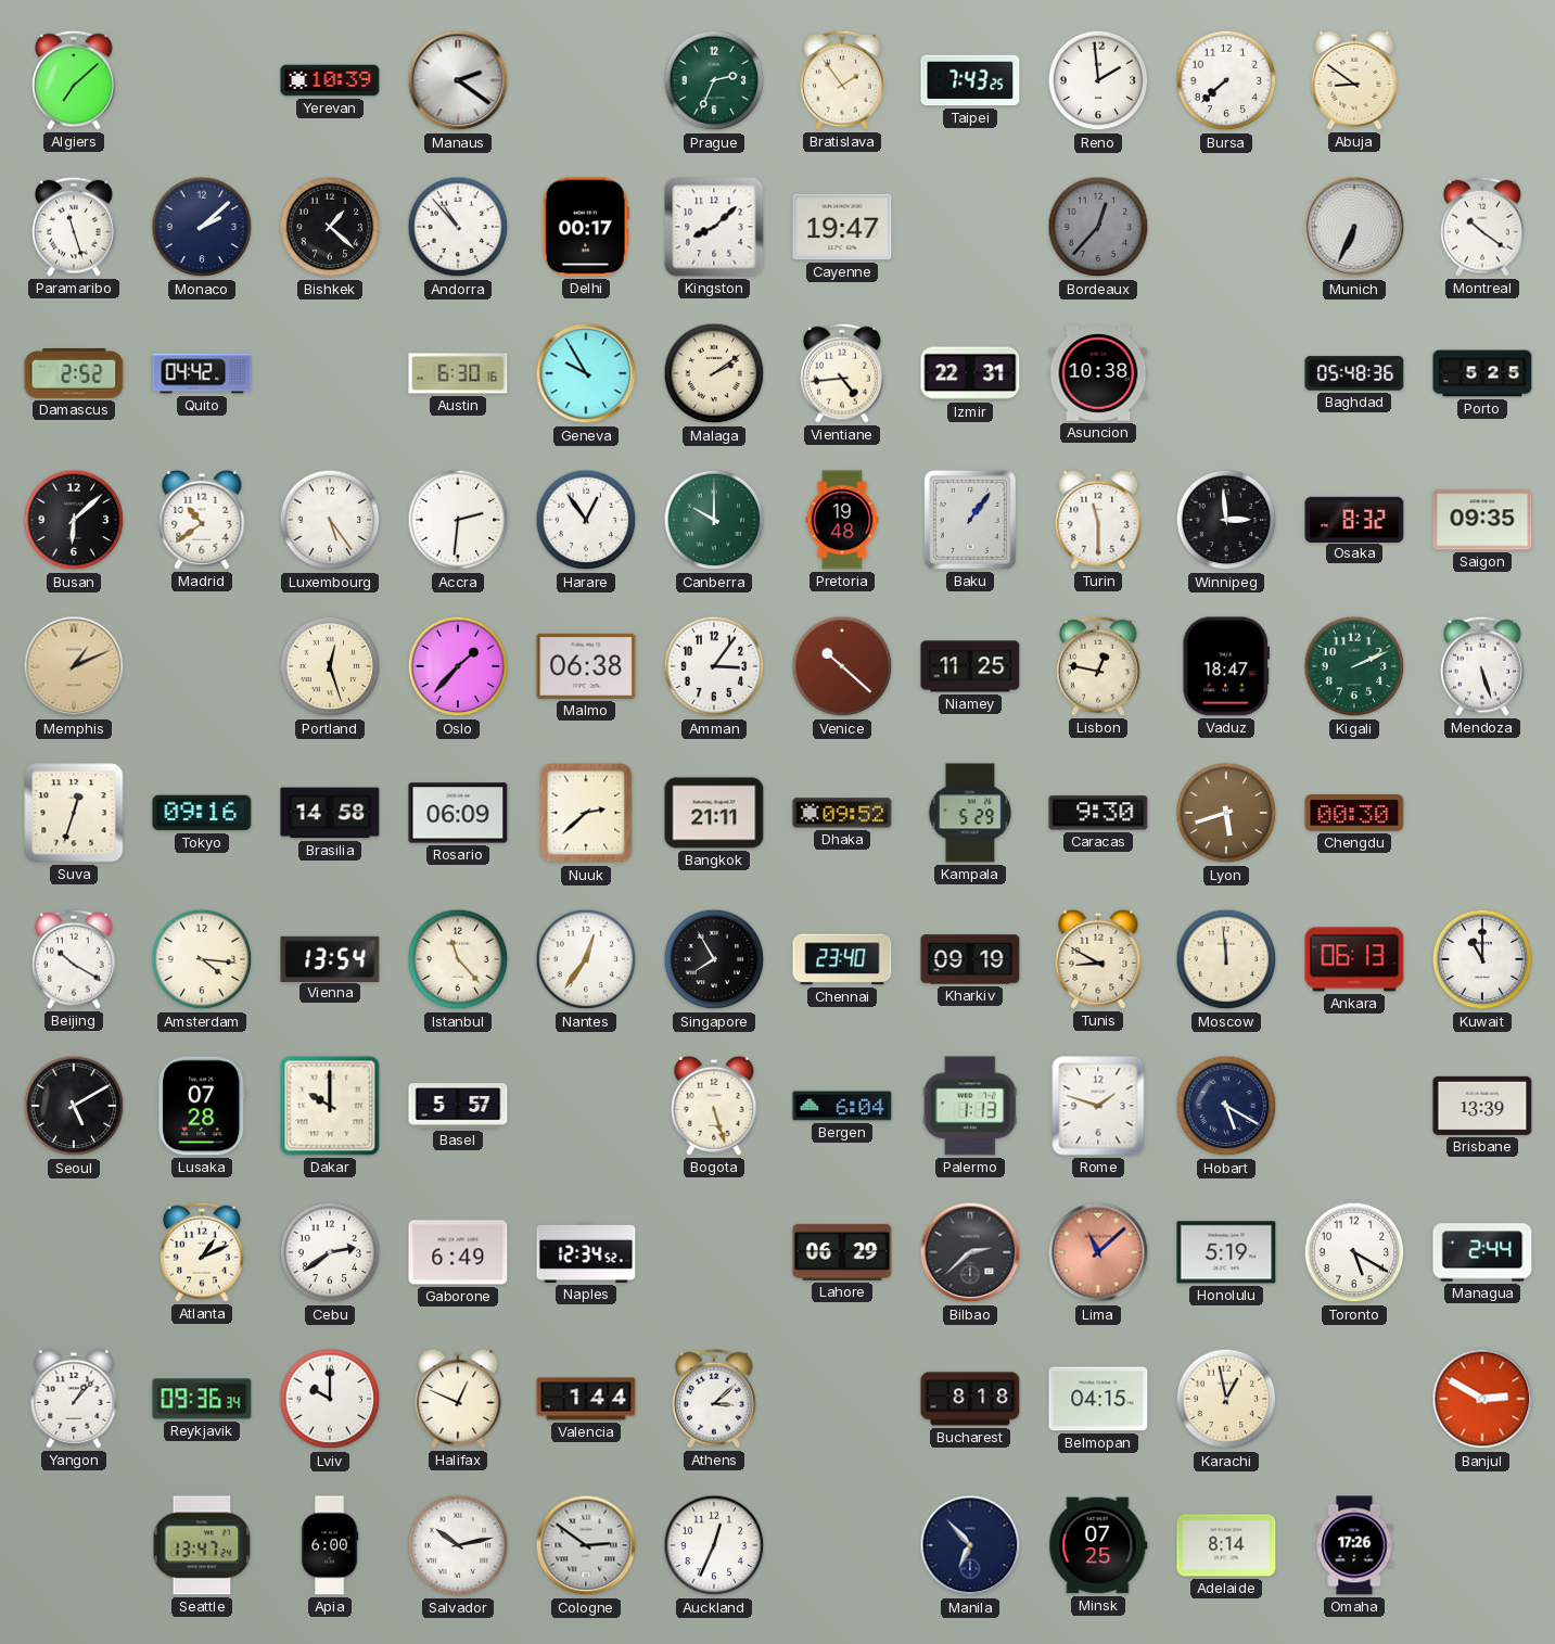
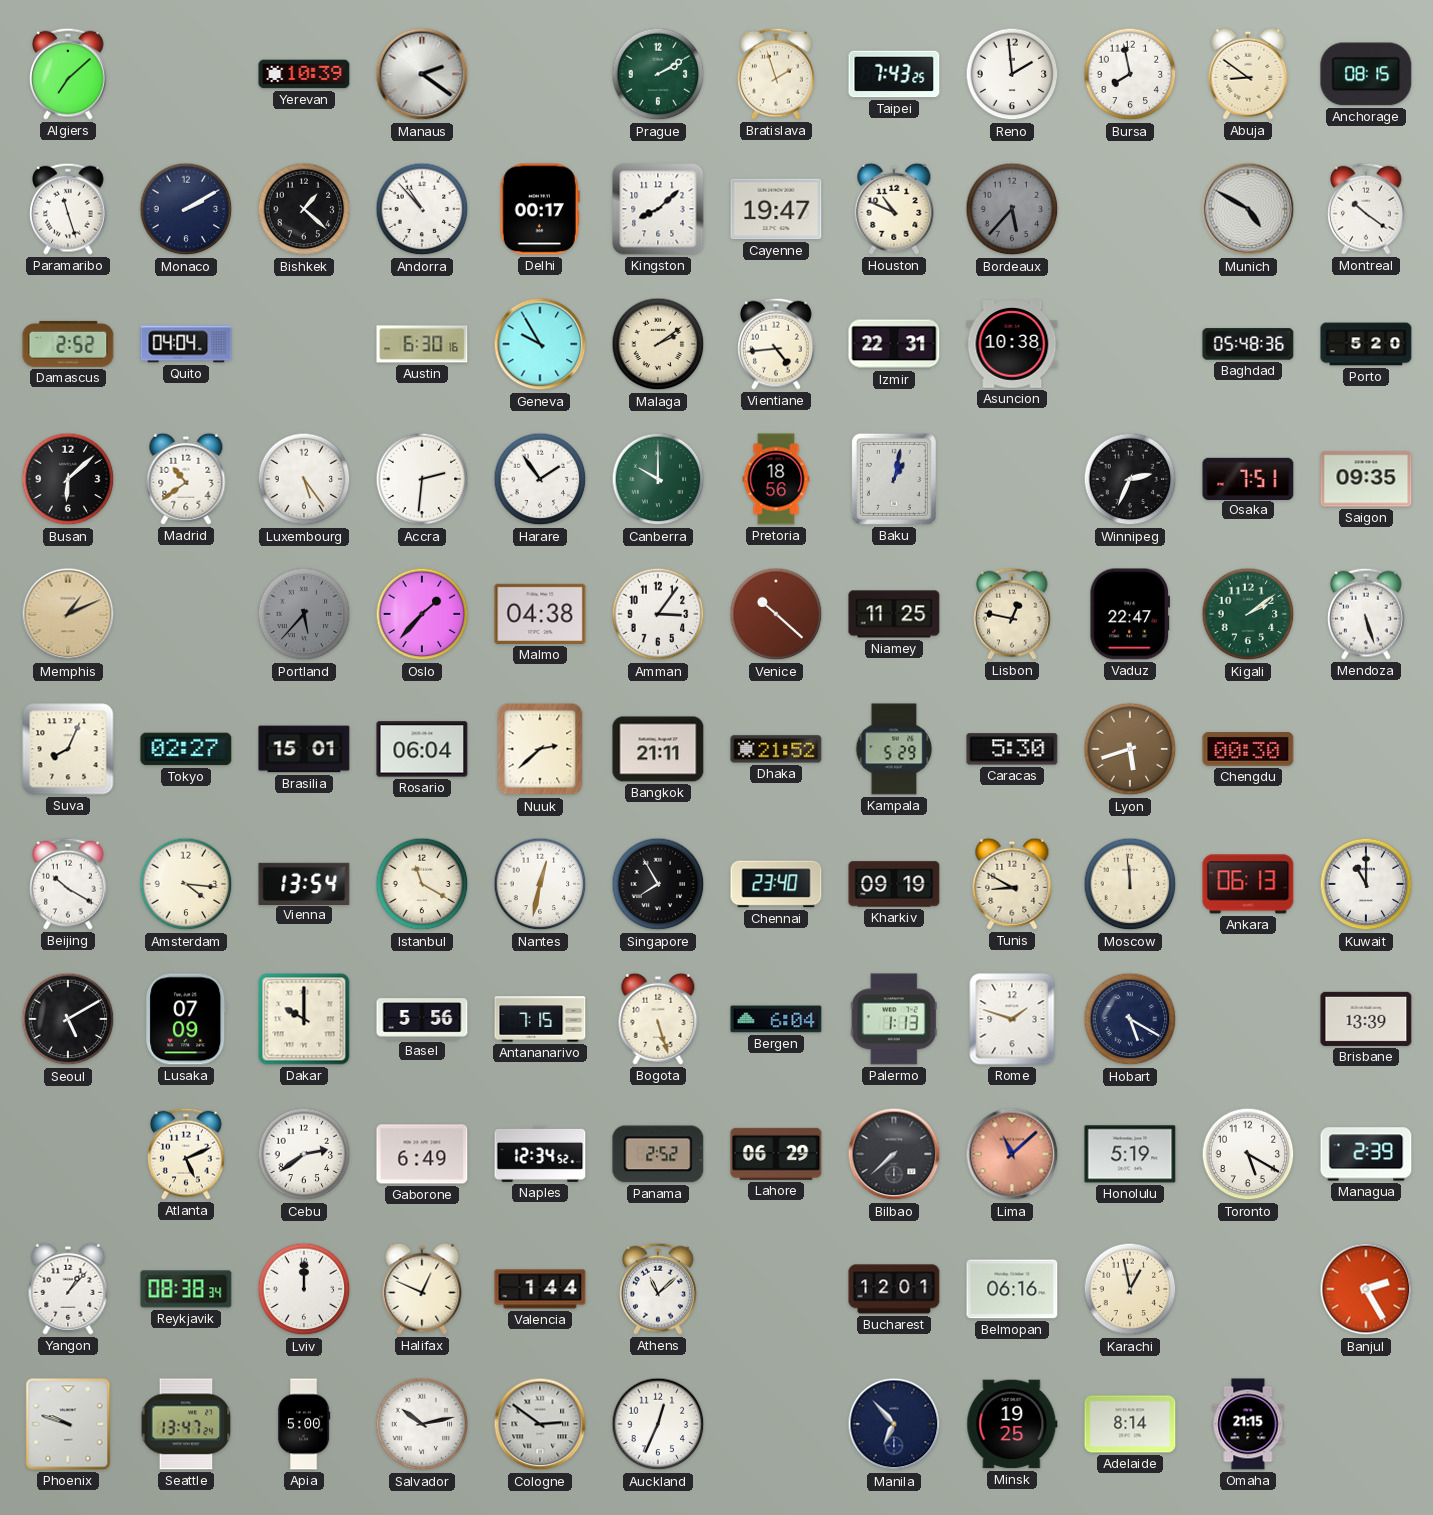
Prague: 2:34 -> 2:10 (658, 74)
Bratislava: 1:54 -> 1:57 (777, 74)
Bursa: 7:38 -> 7:58 (1130, 74)
Anchorage: none -> 08:15 (1366, 74)
Monaco: 2:08 -> 2:10 (186, 209)
Houston: none -> 10:49 (894, 209)
Bordeaux: 12:37 -> 5:37 (1012, 209)
Munich: 6:34 -> 4:50 (1248, 209)
Quito: 04:42 -> 04:04 (186, 344)
Porto: 5:25 -> 5:20 (1366, 344)
Harare: 12:54 -> 1:54 (540, 479)
Pretoria: 19:48 -> 18:56 (776, 479)
Baku: 1:06 -> 1:02 (894, 479)
Turin: 11:30 -> none (1098, 520)
Winnipeg: 2:59 -> 2:34 (1130, 479)
Osaka: 8:32 -> 7:51 (1248, 478)
Portland: 12:27 -> 5:37 (304, 614)
Portland dial: cream -> grey (304, 614)
Malmo: 06:38 -> 04:38 (540, 614)
Vaduz: 18:47 -> 22:47 (1129, 614)
Kigali: 2:11 -> 2:09 (1248, 614)
Suva: 12:33 -> 8:04 (68, 749)
Tokyo: 09:16 -> 02:27 (186, 749)
Brasilia: 14:58 -> 15:01 (304, 749)
Rosario: 06:09 -> 06:04 (422, 749)
Dhaka: 09:52 -> 21:52 (776, 749)
Caracas: 9:30 -> 5:30 (1012, 749)
Istanbul: 11:23 -> 11:20 (422, 884)
Nantes: 12:36 -> 12:32 (540, 884)
Lusaka: 07:28 -> 07:09 (186, 1019)
Basel: 5:57 -> 5:56 (422, 1019)
Antananarivo: none -> 7:15 (540, 1019)
Atlanta: 1:11 -> 5:11 (187, 1154)
Panama: none -> 2:52 (658, 1154)
Bilbao: 2:38 -> 7:38 (894, 1154)
Managua: 2:44 -> 2:39 (1366, 1154)
Reykjavik: 09:36 -> 08:38 (186, 1289)
Lviv: 10:00 -> 12:00 (304, 1289)
Athens: 3:08 -> 11:08 (659, 1289)
Bucharest: 8:18 -> 12:01 (894, 1289)
Belmopan: 04:15 -> 06:16 (1012, 1289)
Banjul: 2:50 -> 2:25 (1366, 1289)
Phoenix: none -> 9:48 (68, 1424)
Apia: 6:00 -> 5:00 (304, 1424)
Minsk: 07:25 -> 19:25 (1012, 1424)
Omaha: 17:26 -> 21:15 (1248, 1424)
